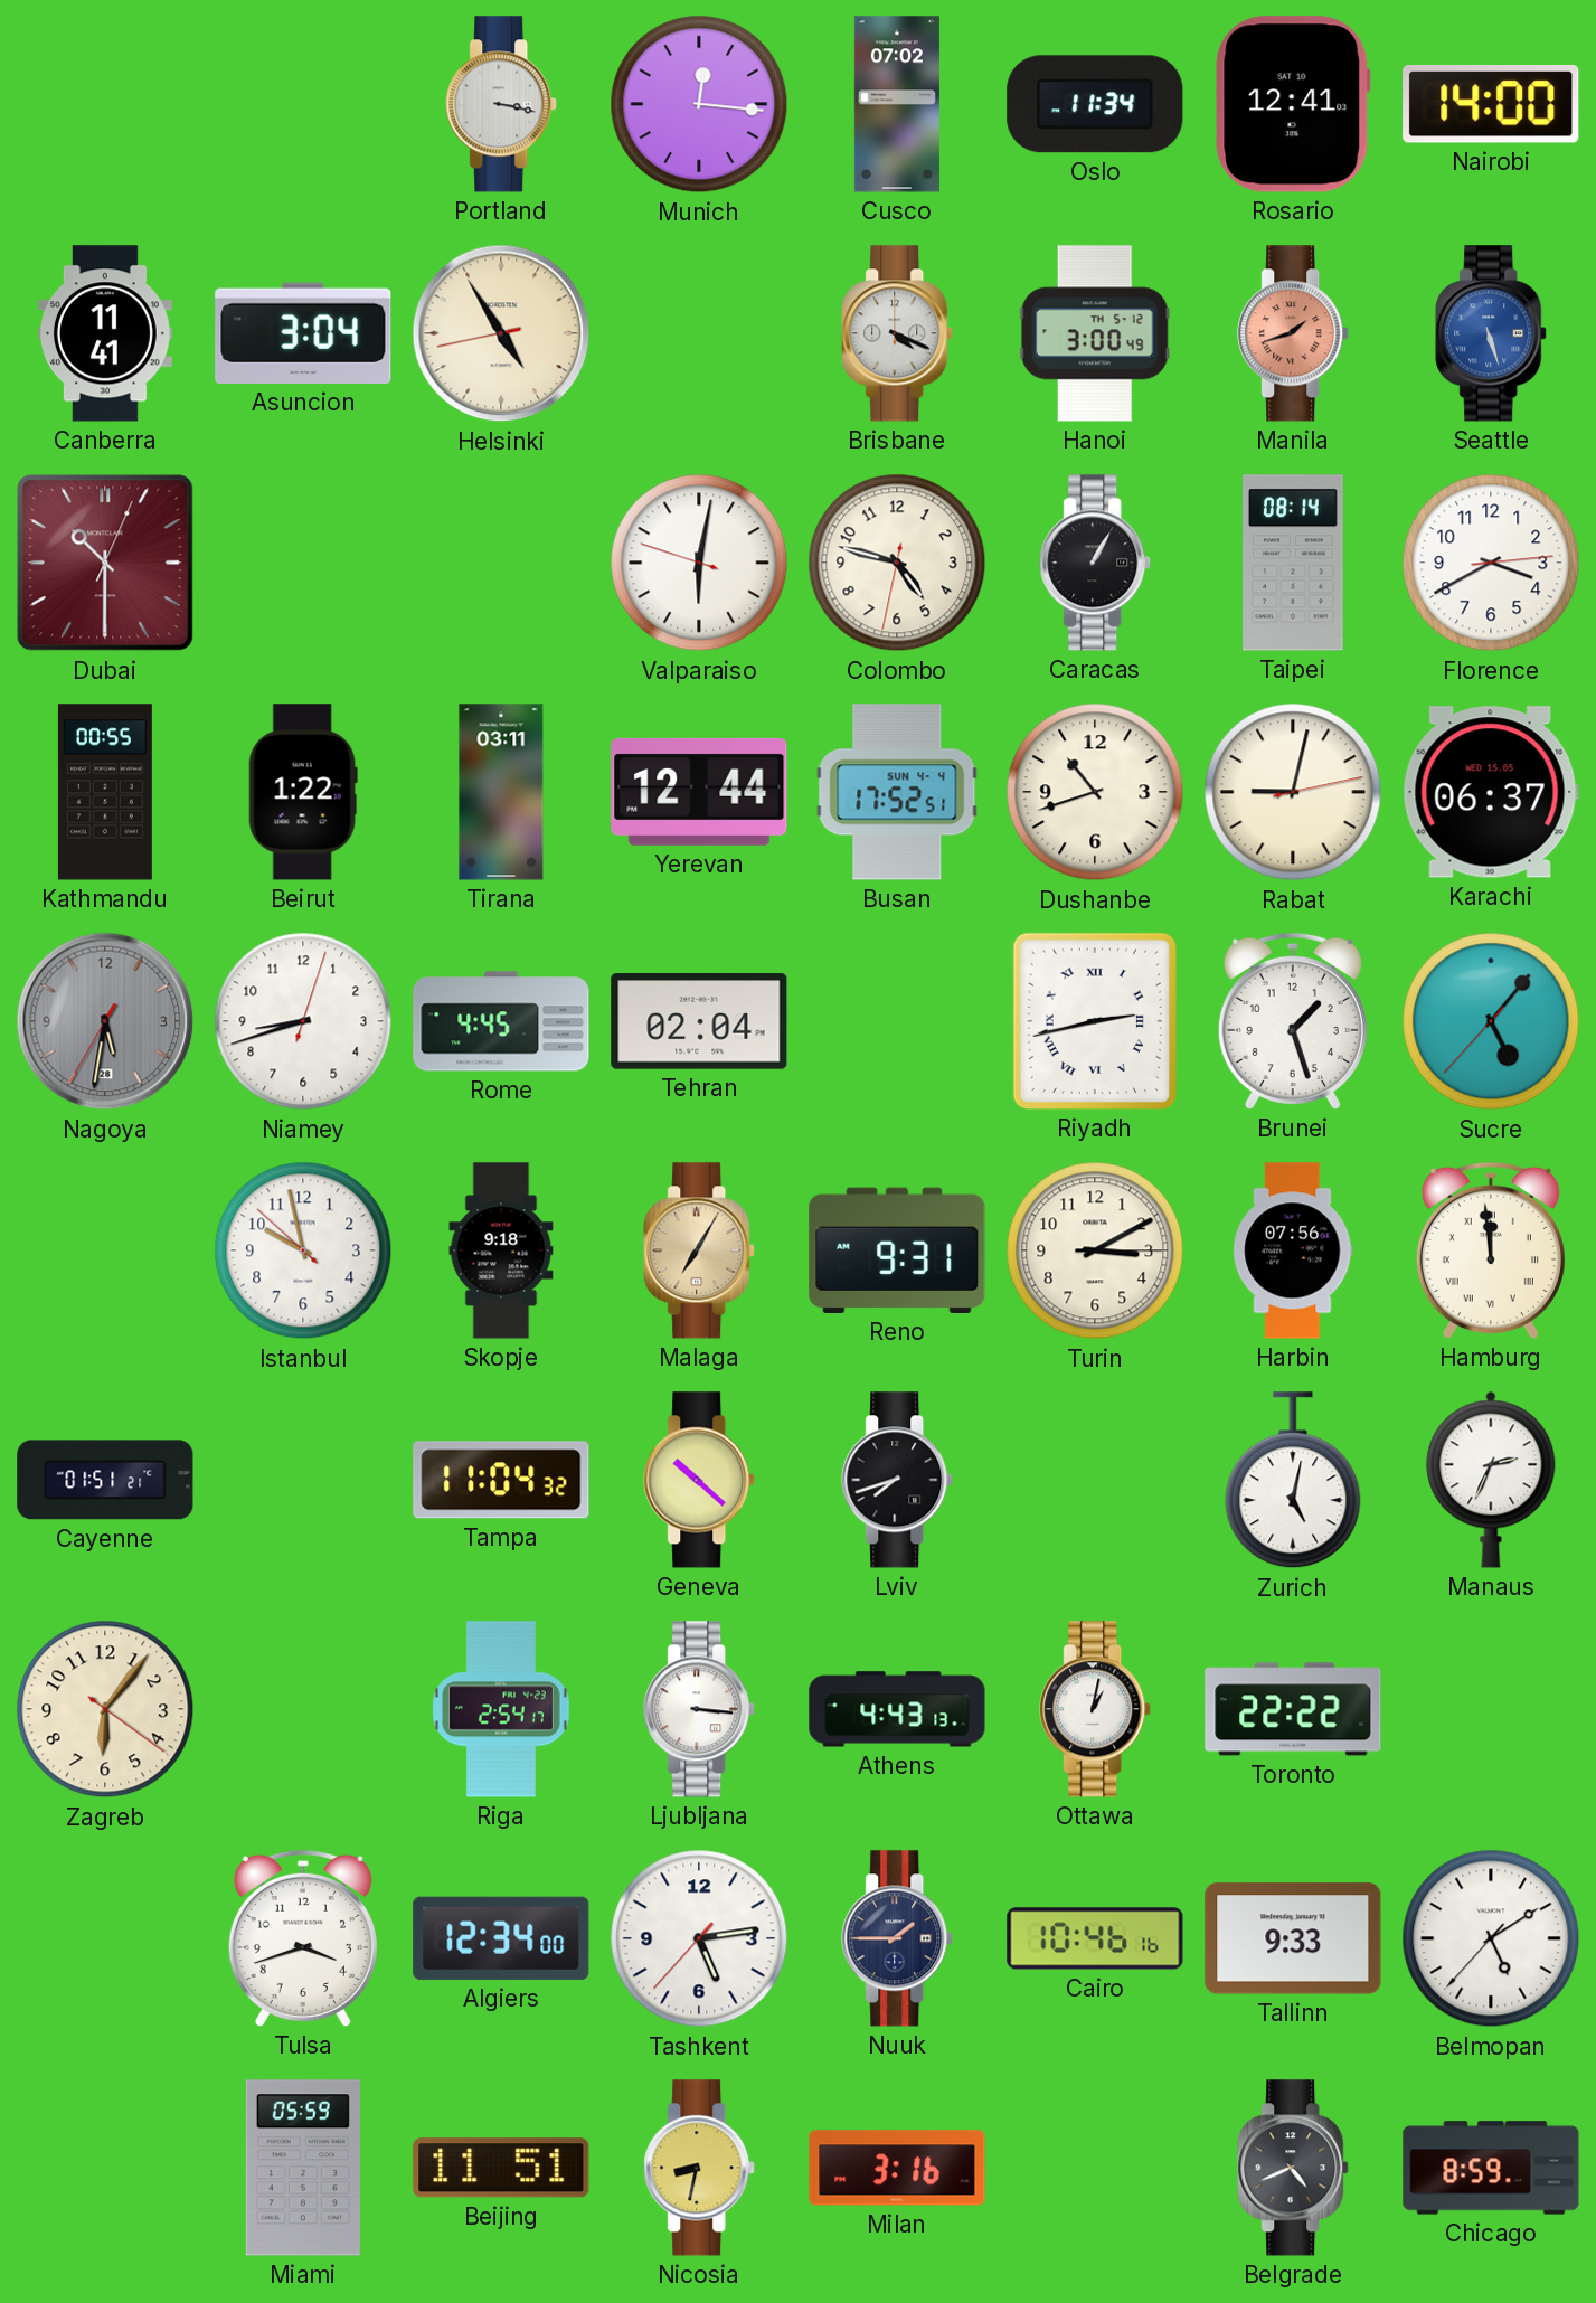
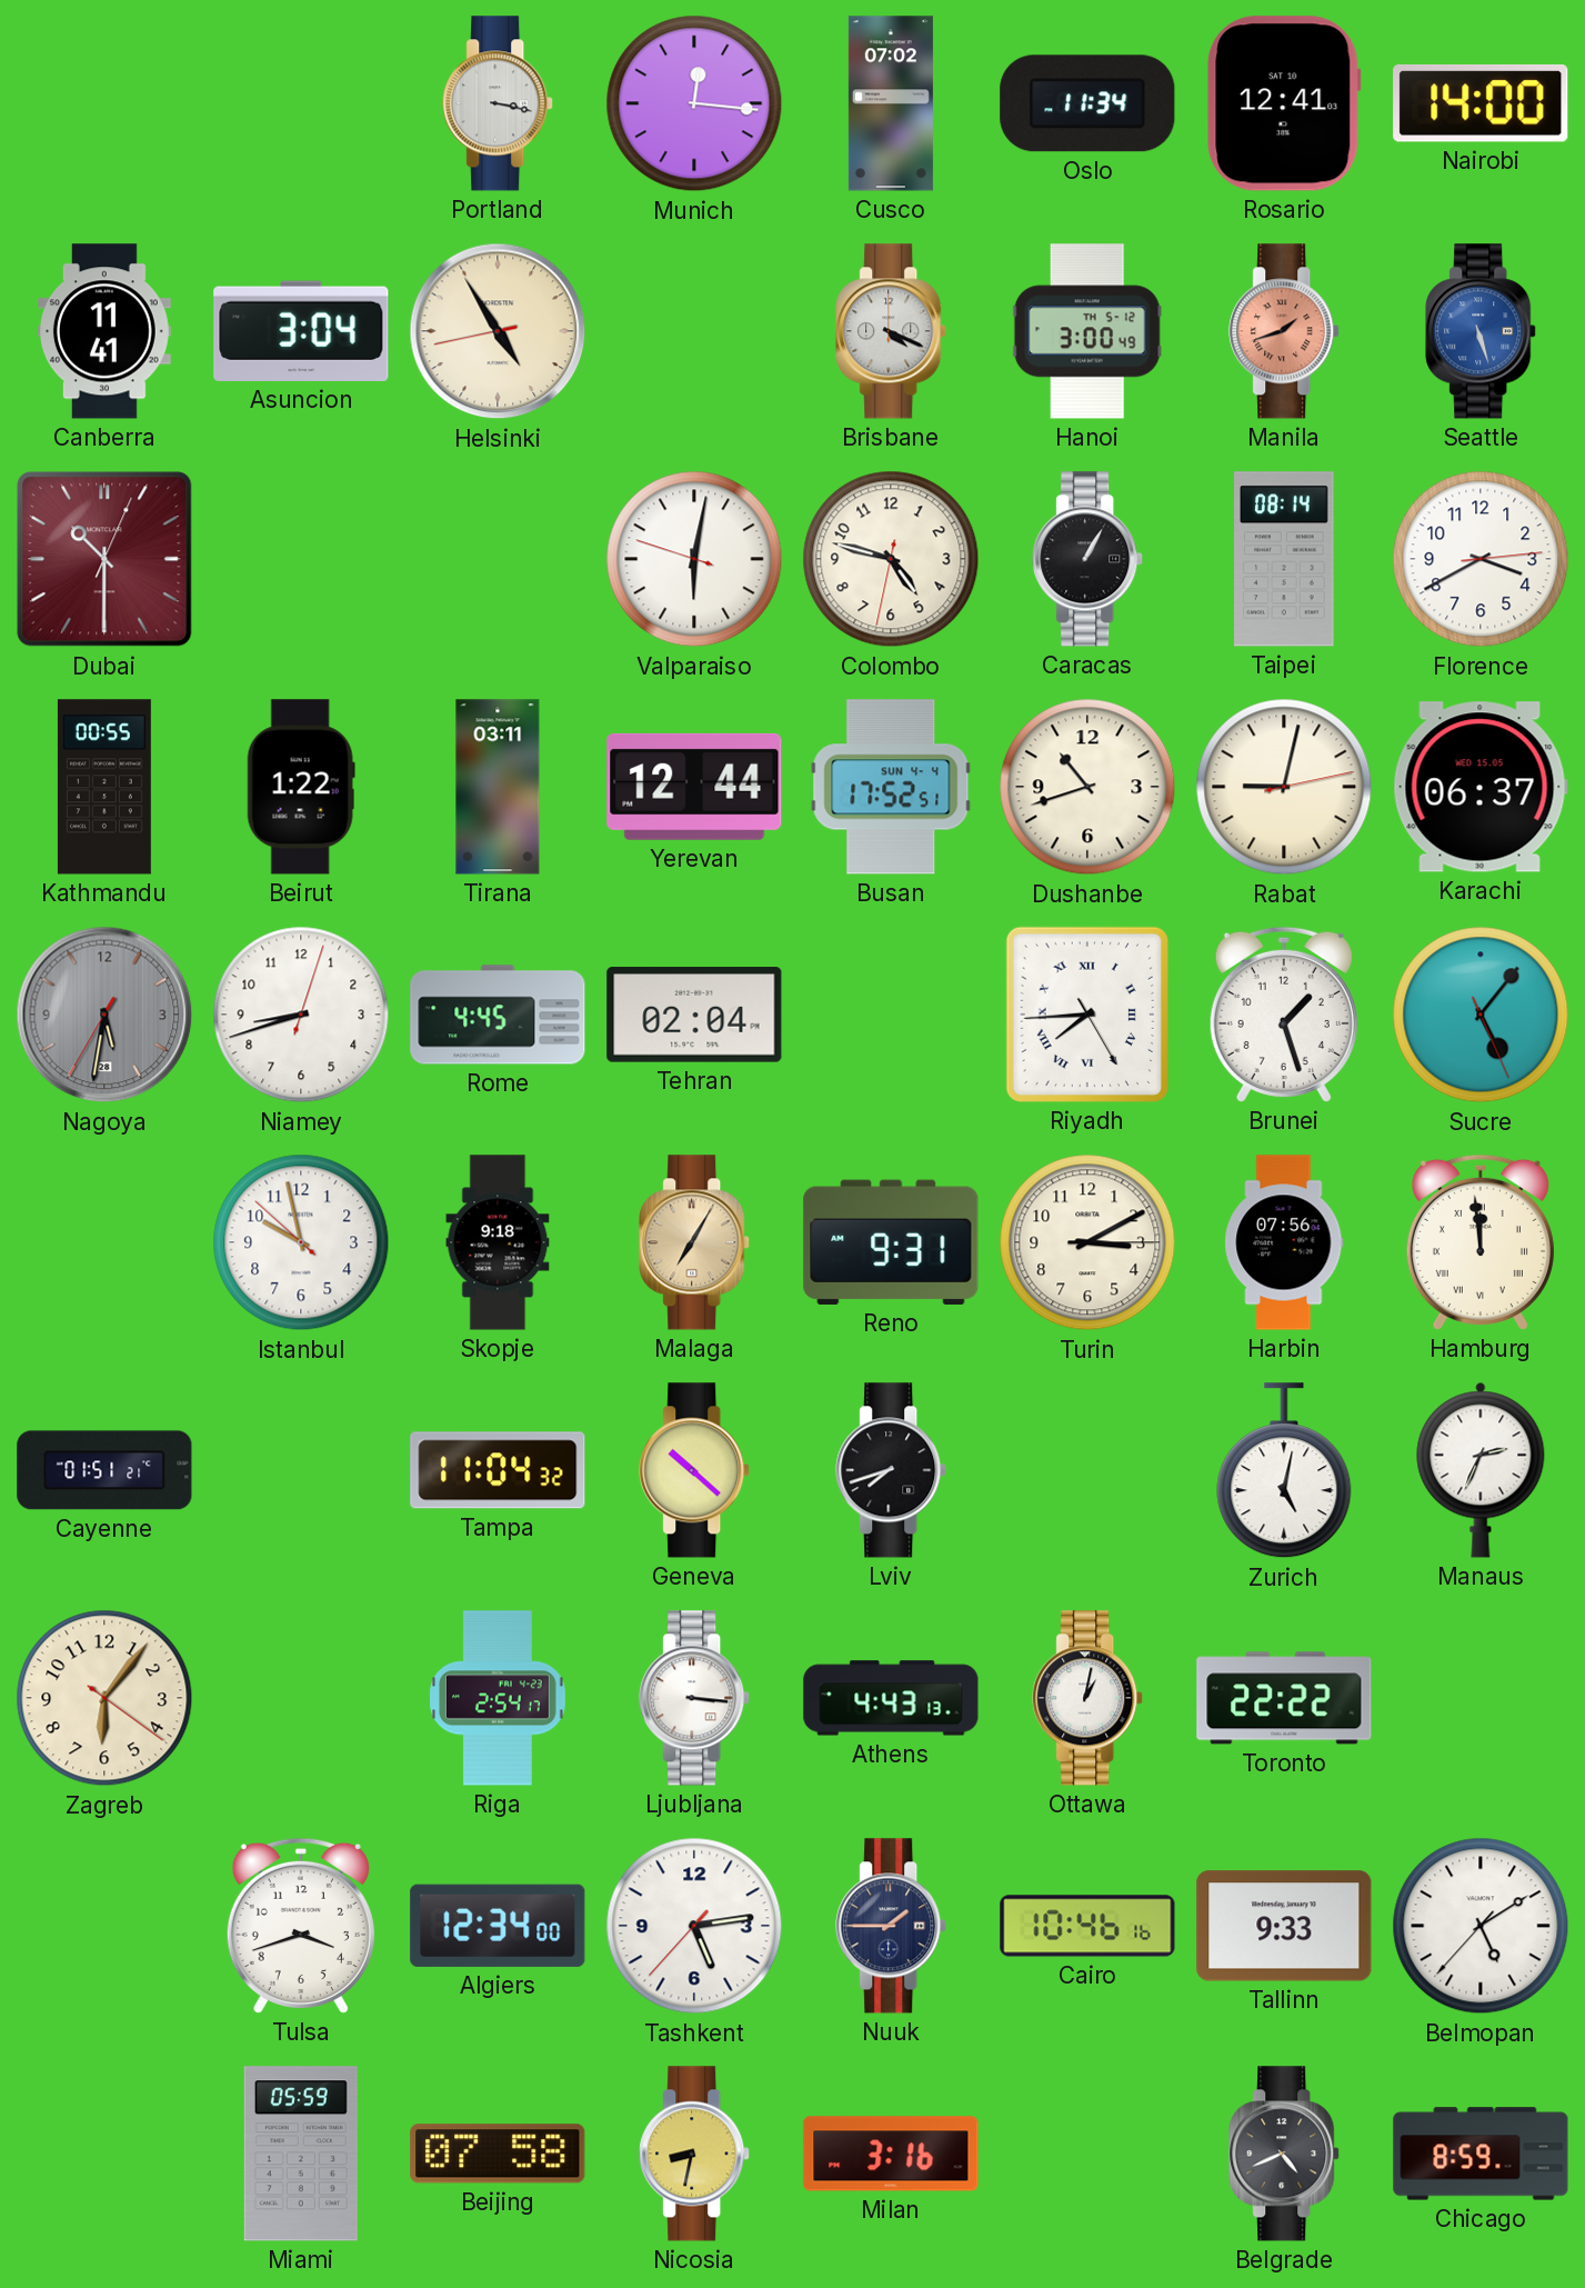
Riyadh: 2:42 -> 7:44 (1087, 1015)
Sucre: 5:06:37 -> 5:06:26 (1481, 1015)
Beijing: 11:51 -> 07:58 (498, 2154)
